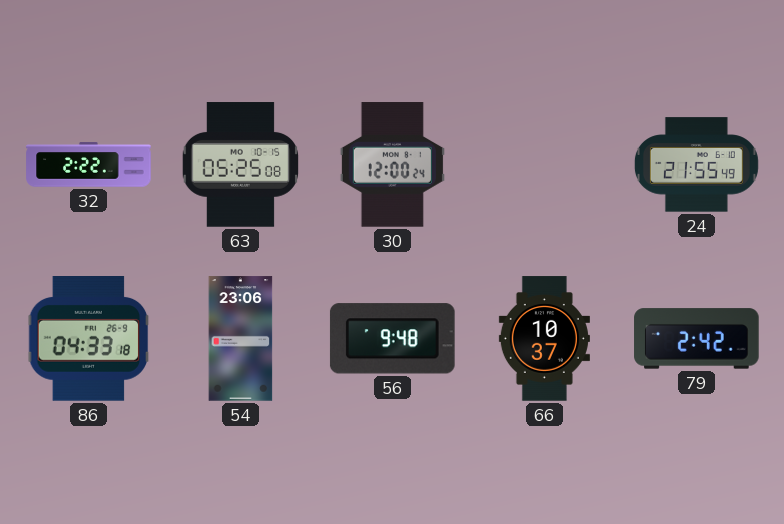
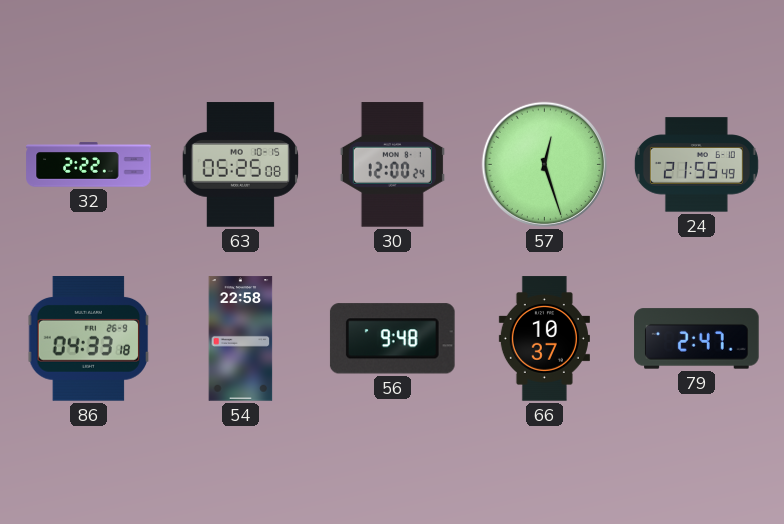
57: none -> 12:27 (544, 164)
54: 23:06 -> 22:58 (241, 339)
79: 2:42 -> 2:47 (697, 339)
